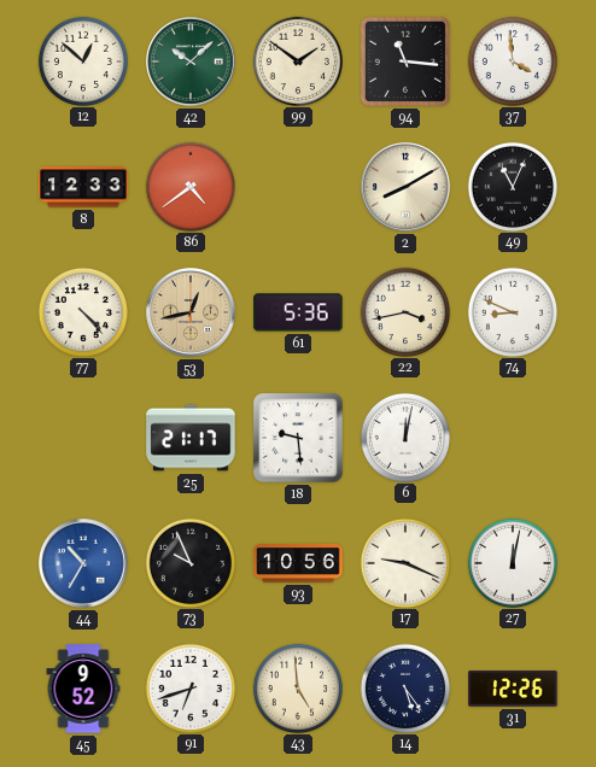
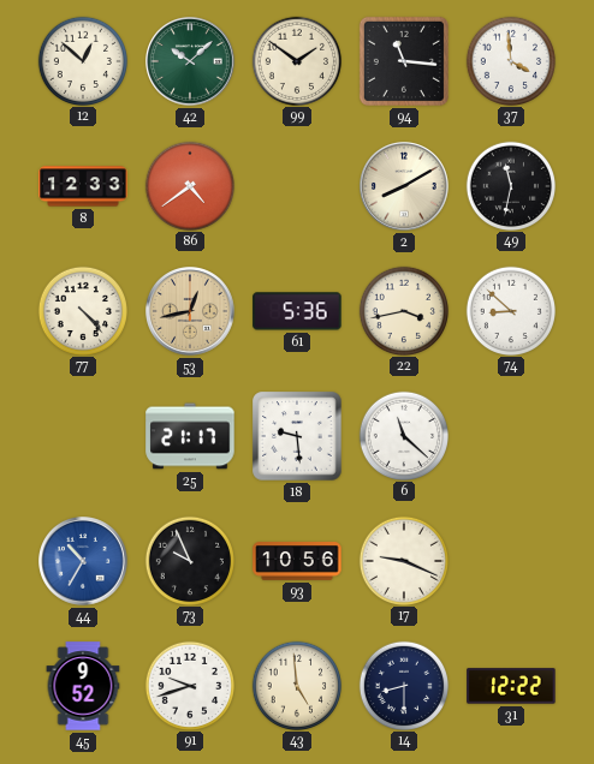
49: 11:04 -> 11:32 (510, 185)
74: 8:49 -> 8:52 (510, 310)
6: 12:02 -> 11:22 (403, 435)
27: 12:02 -> none (512, 562)
91: 6:42 -> 9:42 (189, 685)
14: 5:24 -> 8:30 (403, 685)
31: 12:26 -> 12:22 (511, 686)
